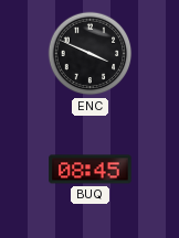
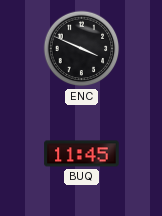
BUQ: 08:45 -> 11:45 (82, 154)
